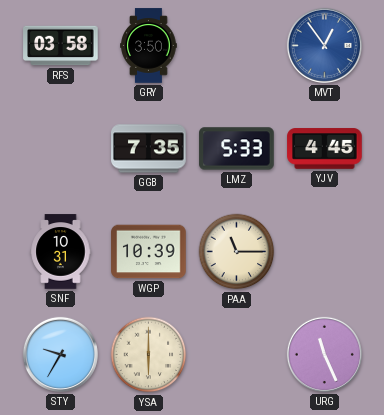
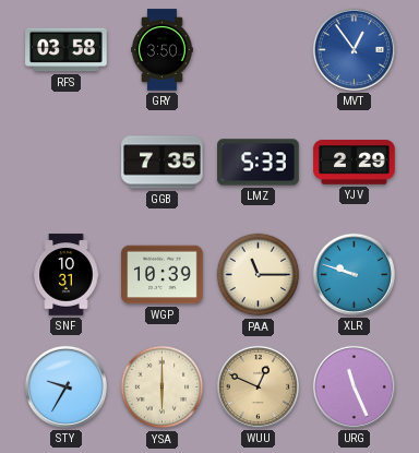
YJV: 4:45 -> 2:29 (355, 163)
XLR: none -> 9:48 (354, 274)
WUU: none -> 12:49 (258, 386)
